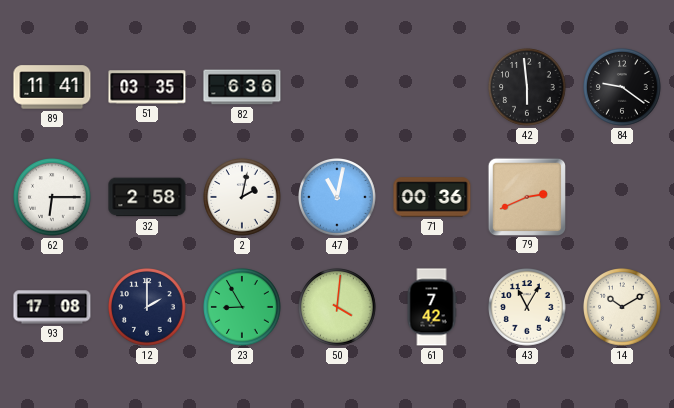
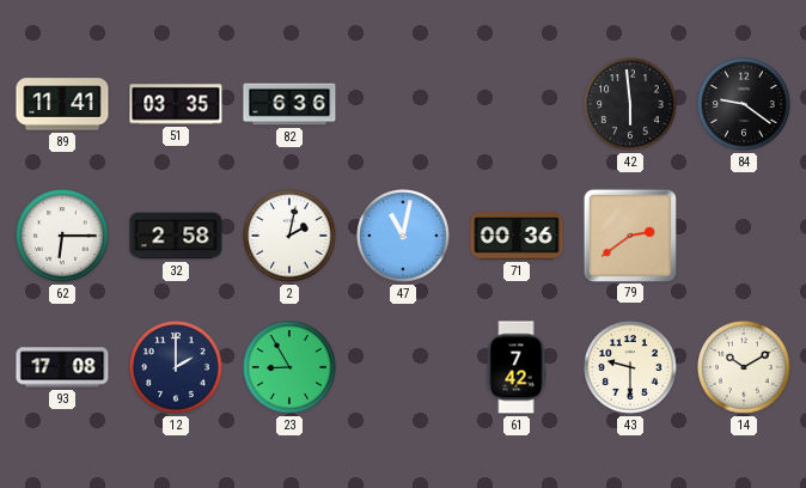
79: 2:41 -> 2:39 (629, 234)
50: 4:01 -> none (337, 307)
43: 11:05 -> 9:30 (630, 367)
